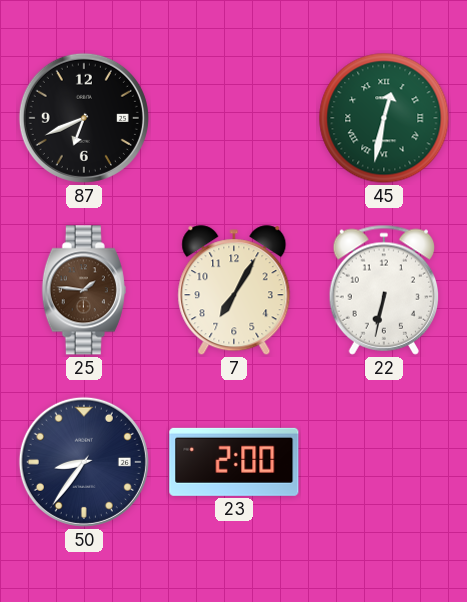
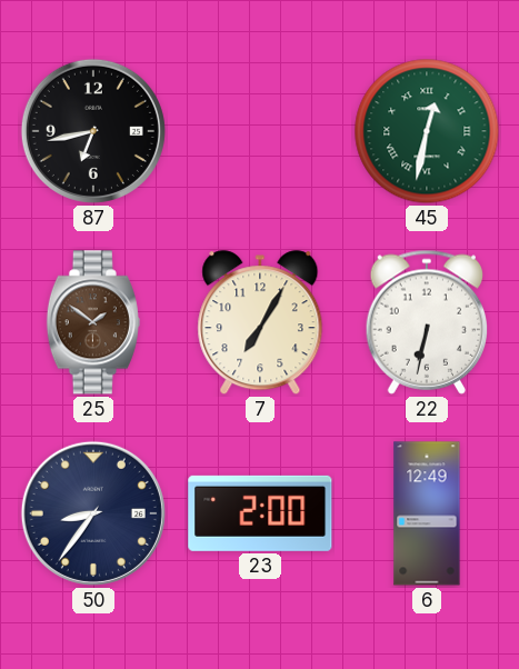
87: 6:41 -> 6:43 (93, 131)
25: 1:46 -> 1:51 (93, 322)
6: none -> 12:49 (427, 513)
